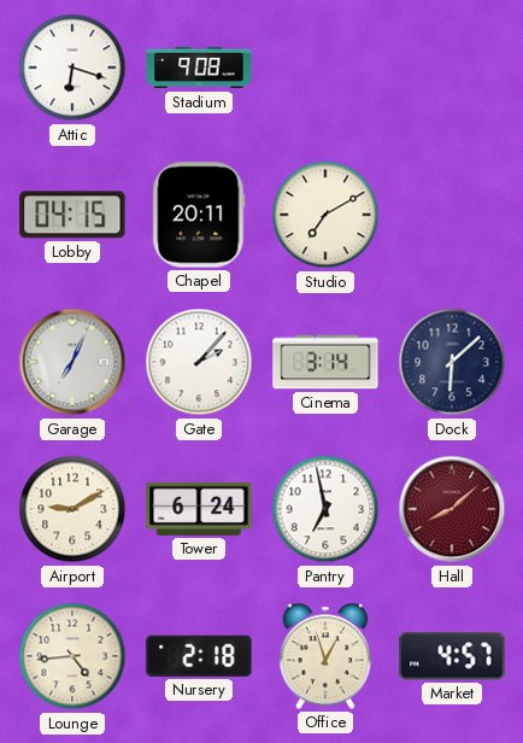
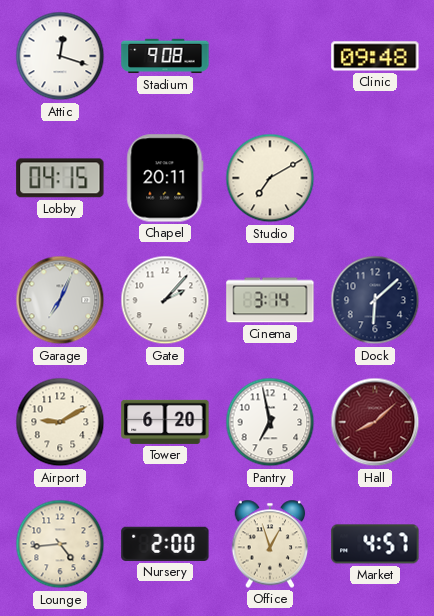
Attic: 6:18 -> 12:18 (60, 56)
Clinic: none -> 09:48 (375, 56)
Tower: 6:24 -> 6:20 (165, 422)
Nursery: 2:18 -> 2:00 (165, 544)
